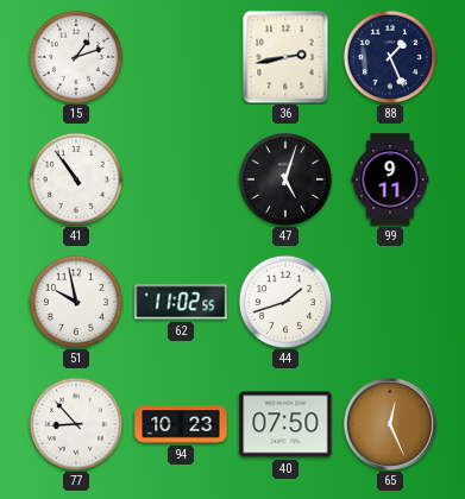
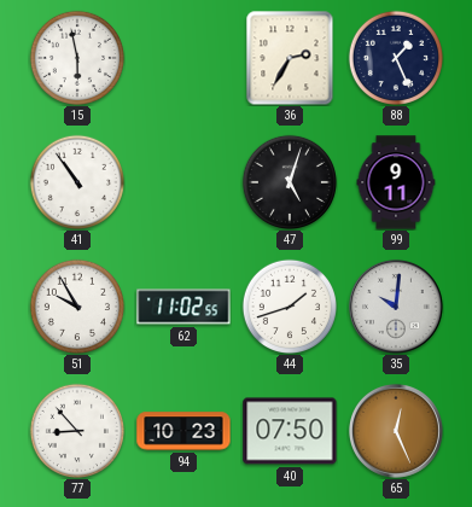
15: 1:12 -> 5:58 (76, 57)
36: 2:43 -> 2:35 (290, 58)
51: 9:58 -> 9:55 (76, 305)
35: none -> 10:01 (396, 307)
